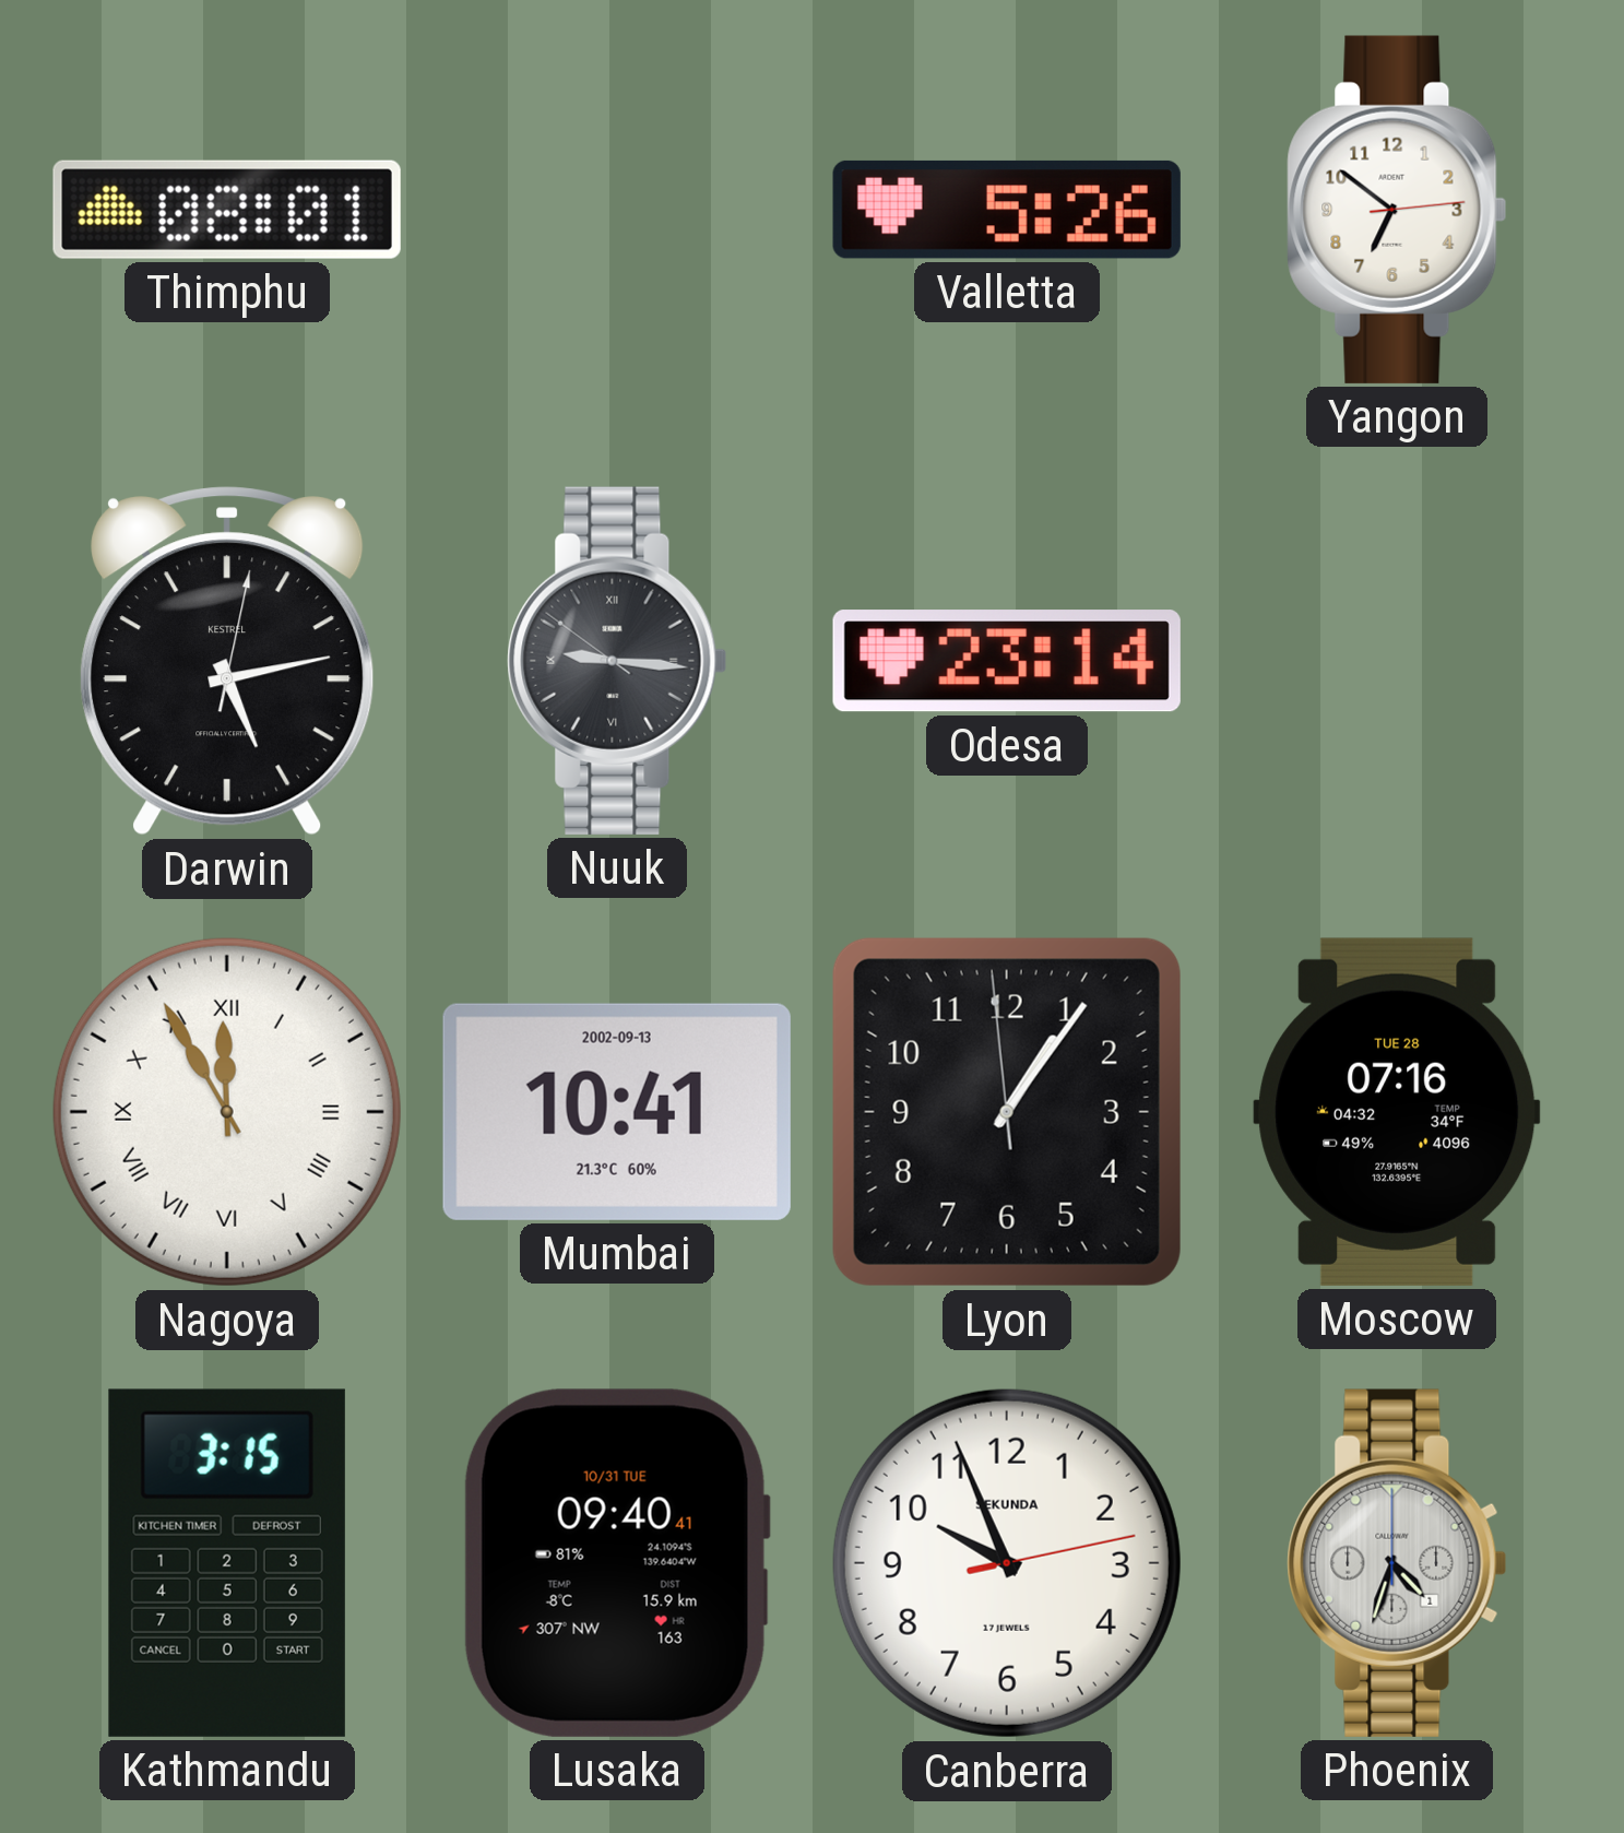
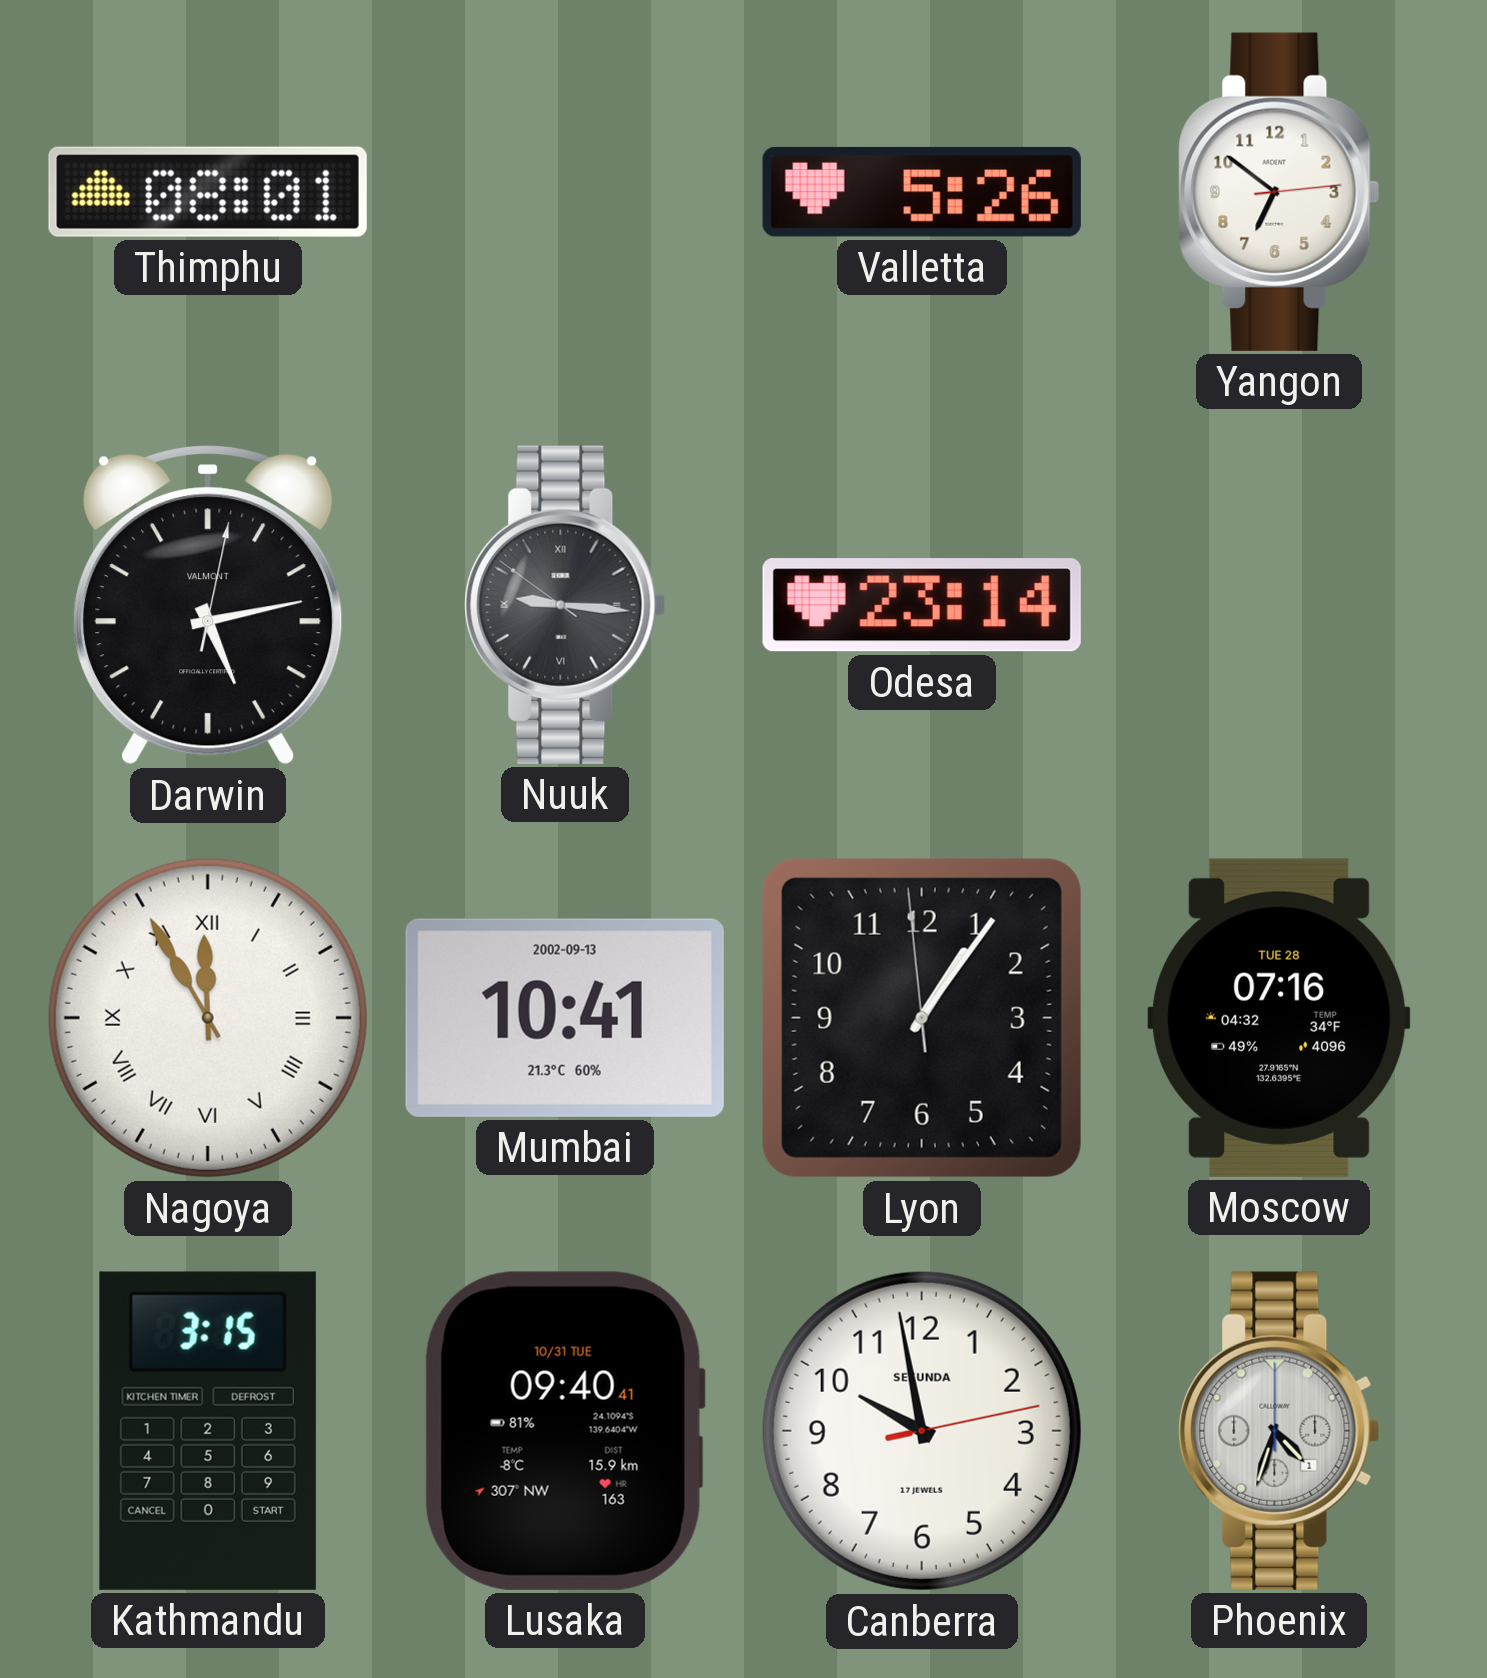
Darwin brand: KESTREL -> VALMONT (208, 605)
Canberra: 9:56 -> 9:58 (922, 1431)
